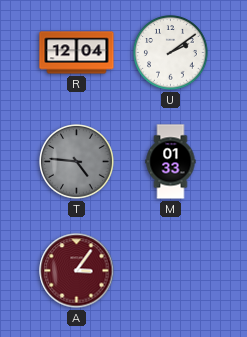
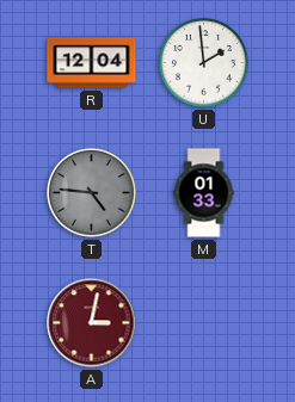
U: 2:09 -> 1:59 (204, 63)
A: 3:06 -> 3:02 (92, 323)
